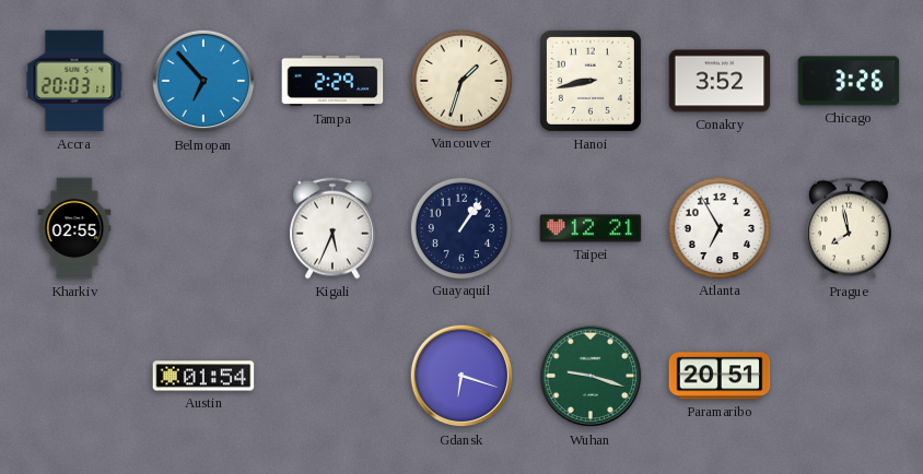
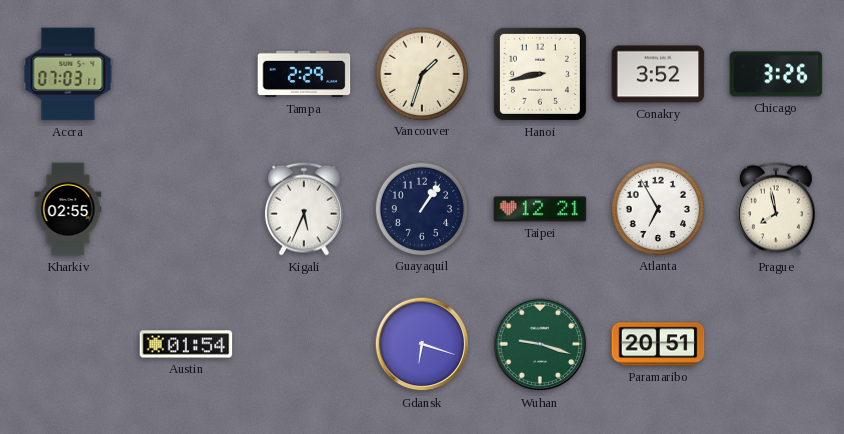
Accra: 20:03 -> 07:03 (68, 74)
Belmopan: 6:53 -> none (203, 81)
